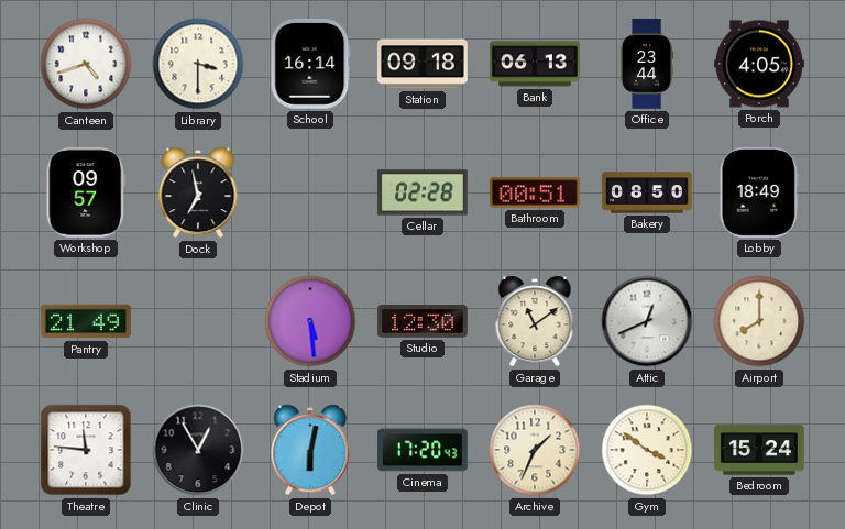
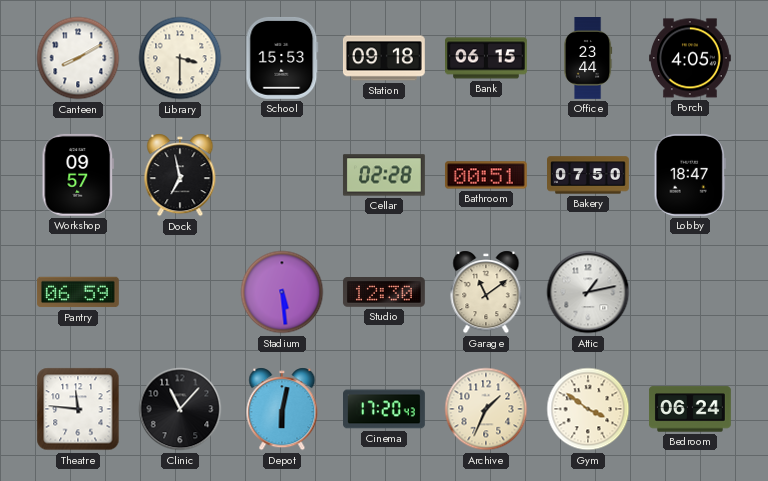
Canteen: 4:42 -> 8:10 (78, 58)
School: 16:14 -> 15:53 (282, 58)
Bank: 06:13 -> 06:15 (487, 58)
Bakery: 08:50 -> 07:50 (589, 175)
Lobby: 18:49 -> 18:47 (690, 175)
Pantry: 21:49 -> 06:59 (78, 292)
Attic: 12:41 -> 1:13 (588, 292)
Airport: 8:00 -> none (759, 321)
Clinic: 12:55 -> 11:07 (180, 409)
Bedroom: 15:24 -> 06:24 (691, 409)
